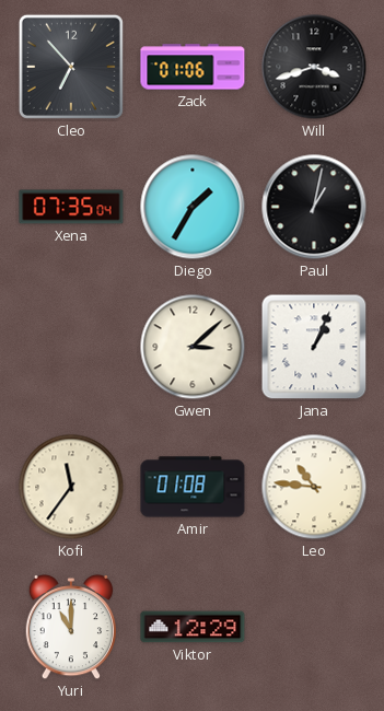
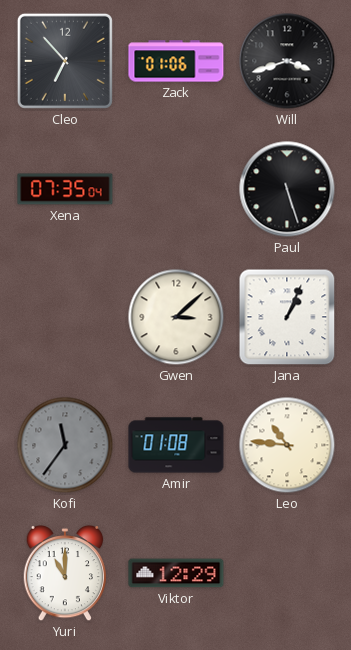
Diego: 1:35 -> none (193, 207)
Paul: 1:02 -> 5:27 (287, 189)
Kofi dial: cream -> grey (65, 445)
